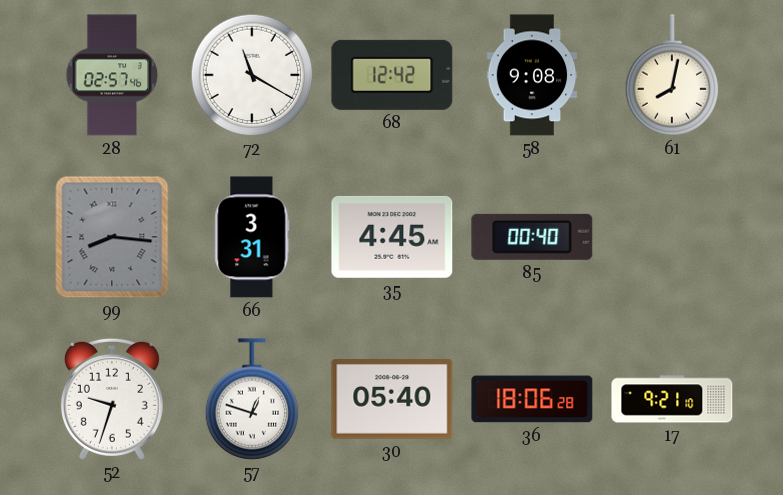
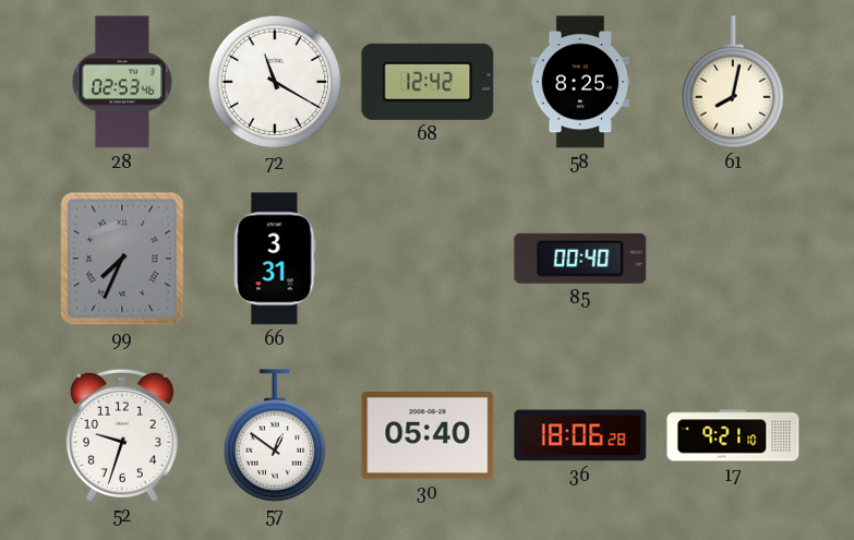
28: 02:57 -> 02:53 (122, 82)
58: 9:08 -> 8:25 (580, 82)
99: 8:16 -> 7:34 (122, 259)
35: 4:45 -> none (392, 237)
57: 12:48 -> 12:51 (275, 435)
